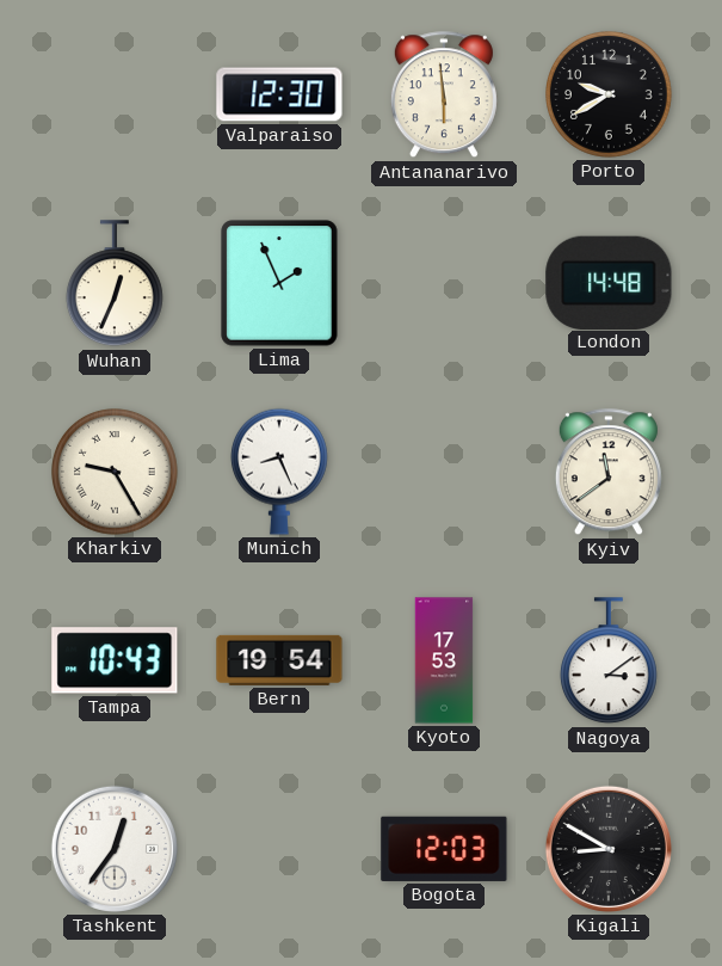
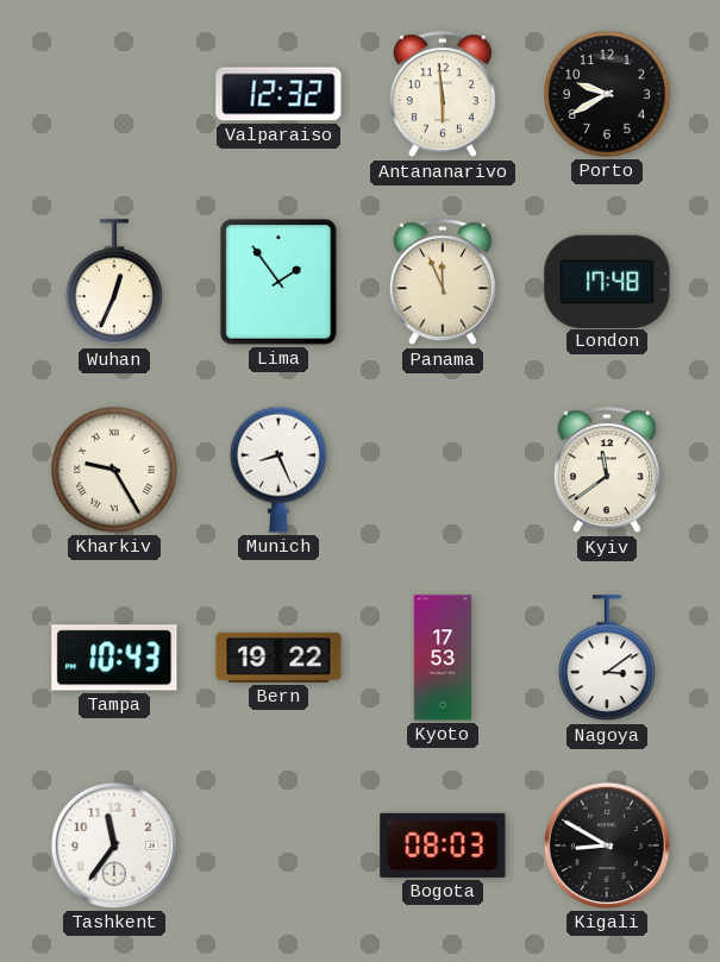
Valparaiso: 12:30 -> 12:32 (278, 94)
Lima: 1:56 -> 1:54 (278, 282)
Panama: none -> 11:56 (443, 283)
London: 14:48 -> 17:48 (607, 281)
Bern: 19:54 -> 19:22 (278, 658)
Tashkent: 12:36 -> 11:36 (114, 845)
Bogota: 12:03 -> 08:03 (443, 845)
